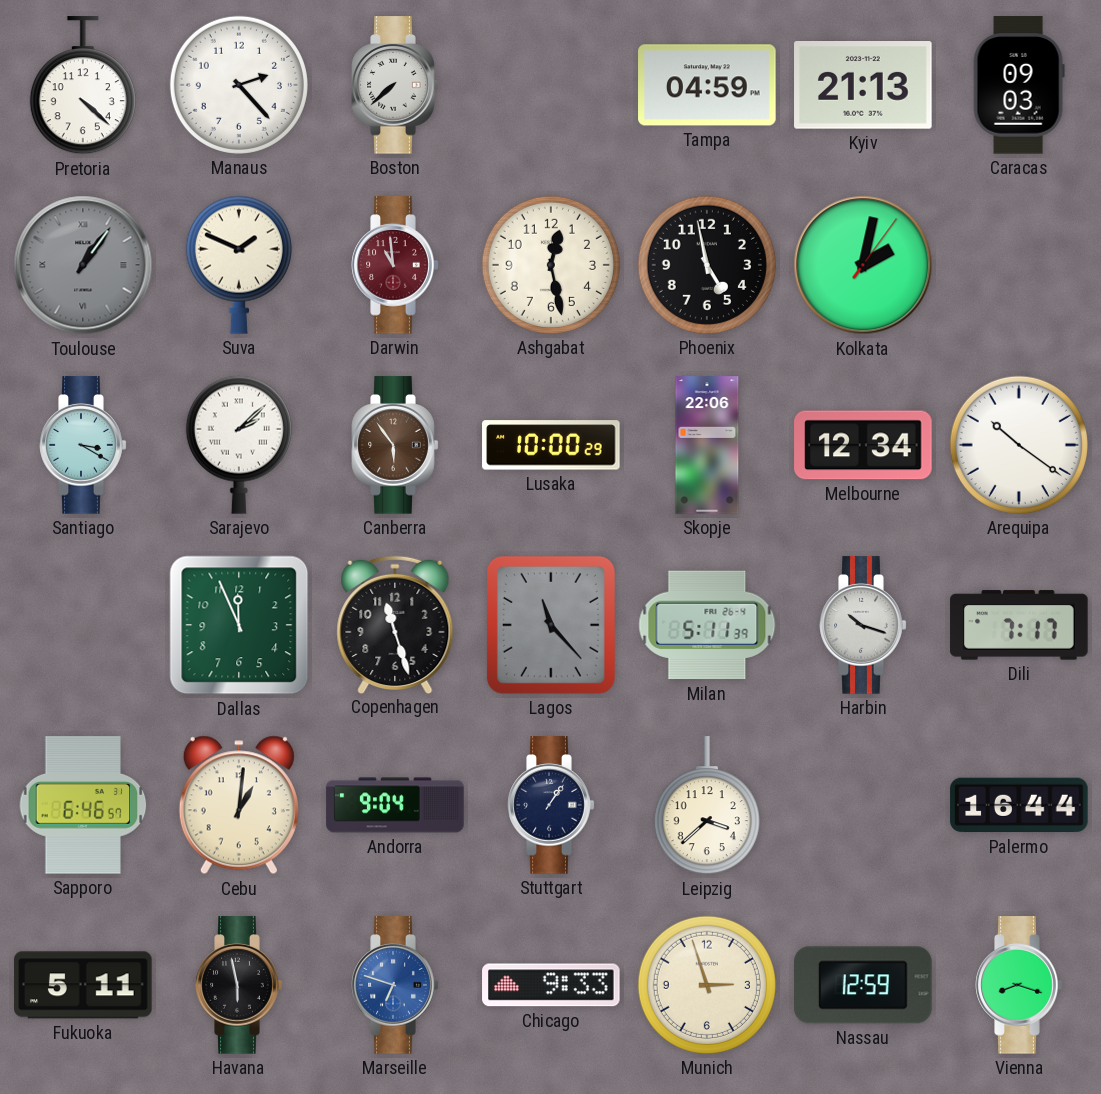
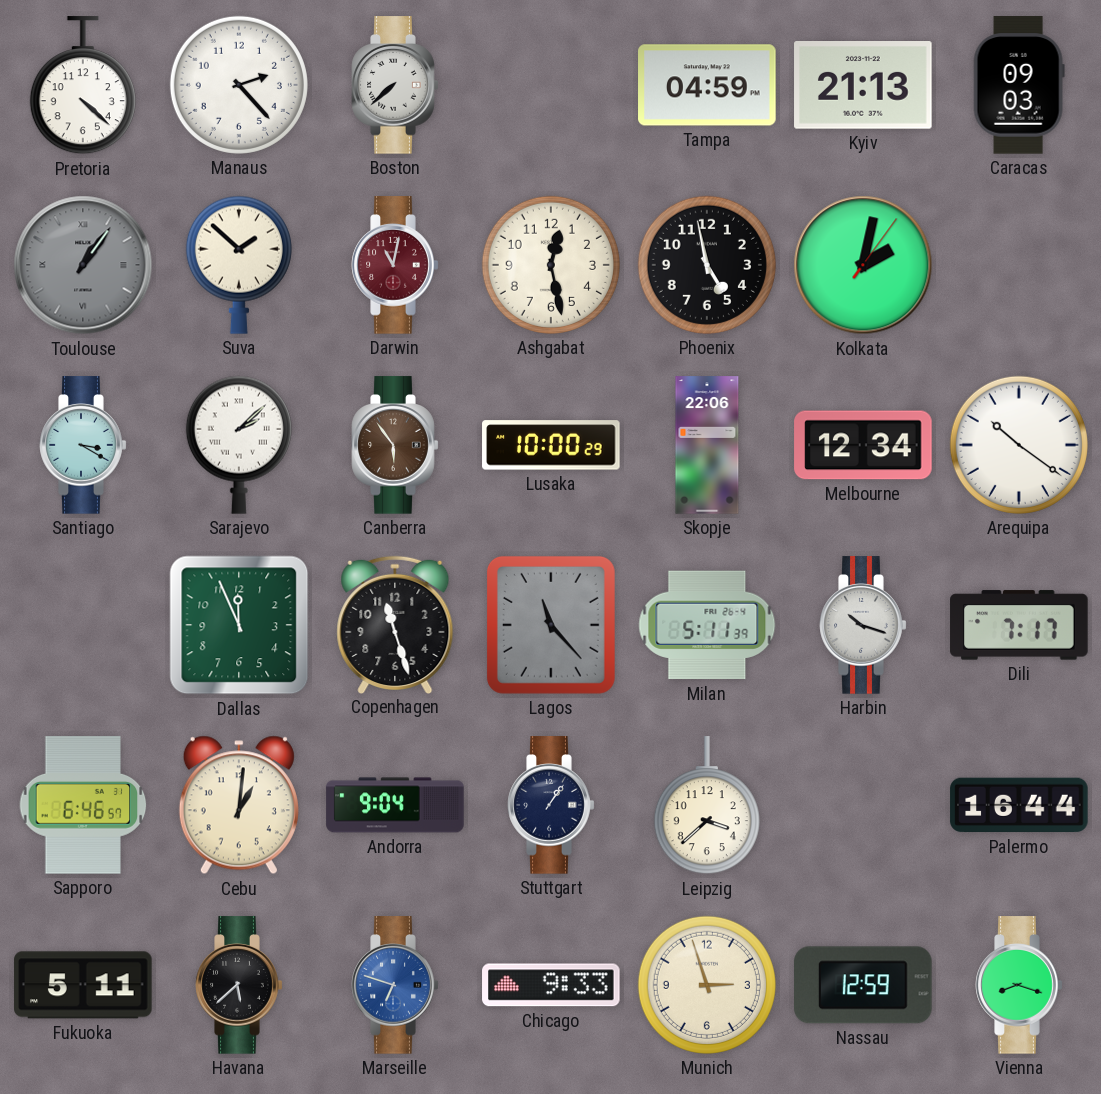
Suva: 1:49 -> 1:52 (239, 265)
Darwin: 10:59 -> 11:02 (395, 265)
Havana: 5:58 -> 5:38 (239, 985)
